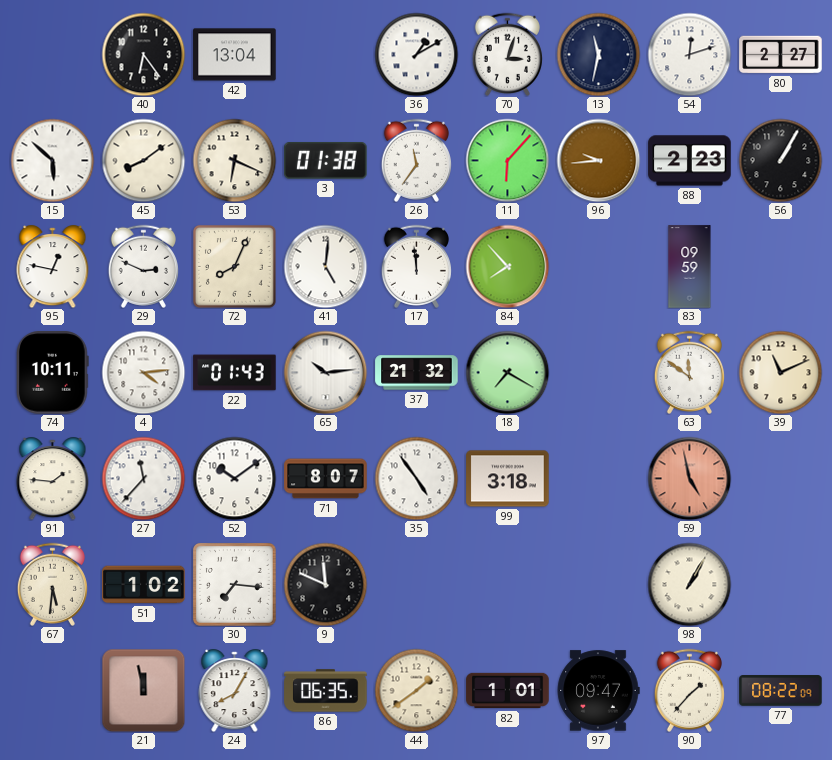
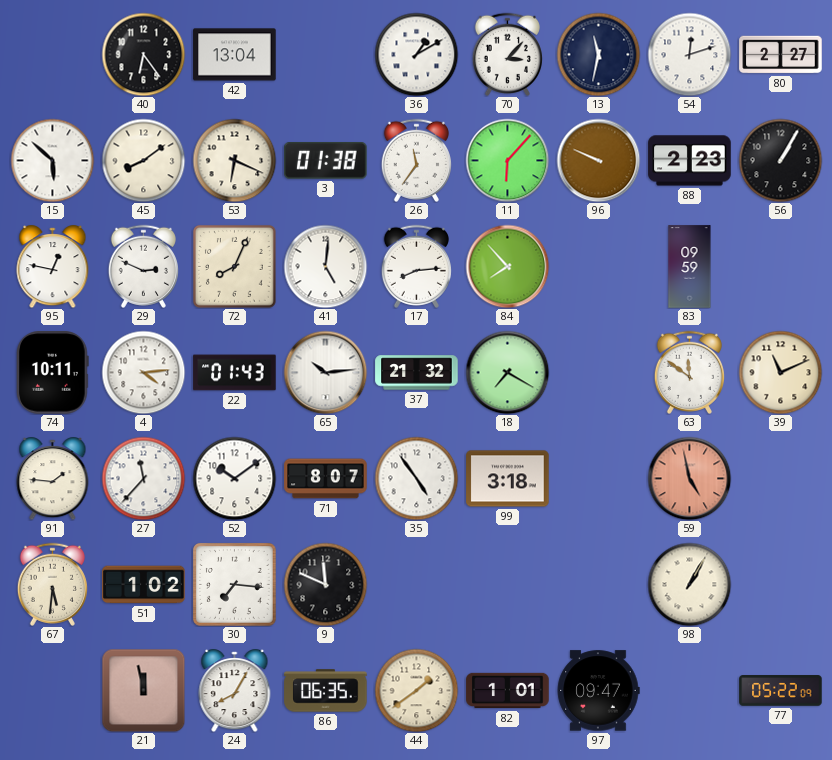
70: 3:03 -> 3:07 (507, 54)
96: 9:44 -> 9:49 (598, 160)
17: 11:59 -> 8:14 (416, 266)
90: 1:37 -> none (689, 690)
77: 08:22 -> 05:22 (781, 691)
